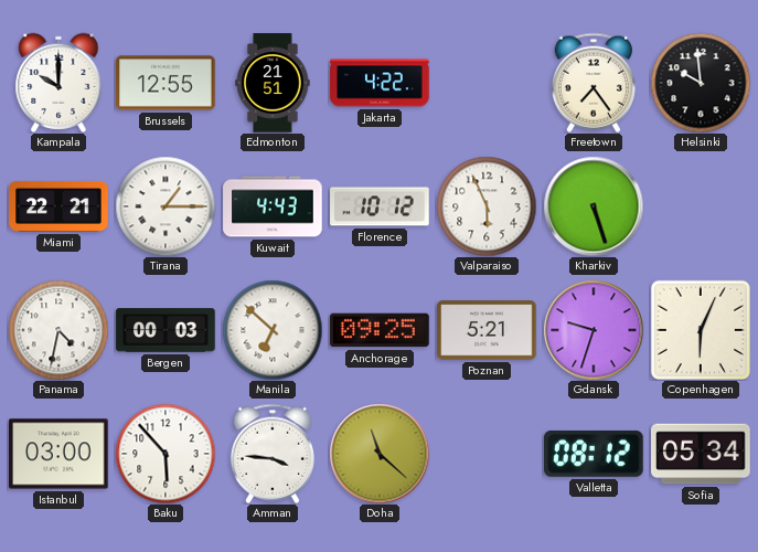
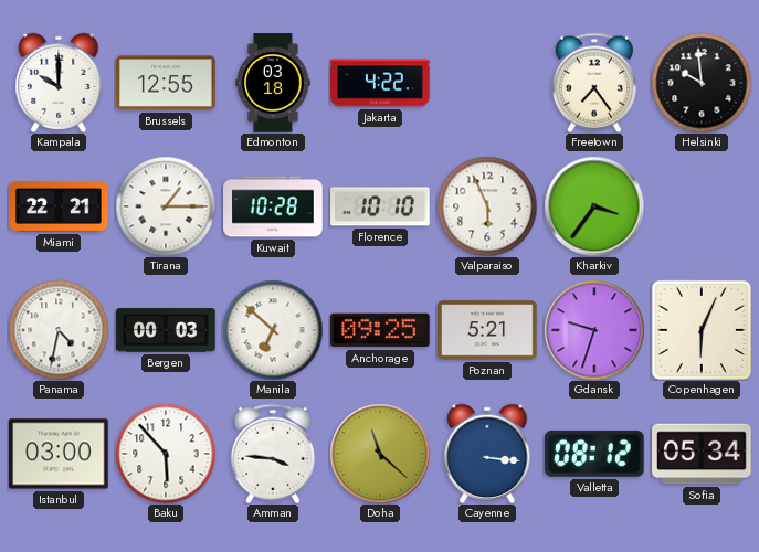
Edmonton: 21:51 -> 03:18 (273, 83)
Kuwait: 4:43 -> 10:28 (273, 206)
Florence: 10:12 -> 10:10 (380, 206)
Kharkiv: 5:27 -> 3:36 (594, 206)
Cayenne: none -> 3:16 (487, 454)
